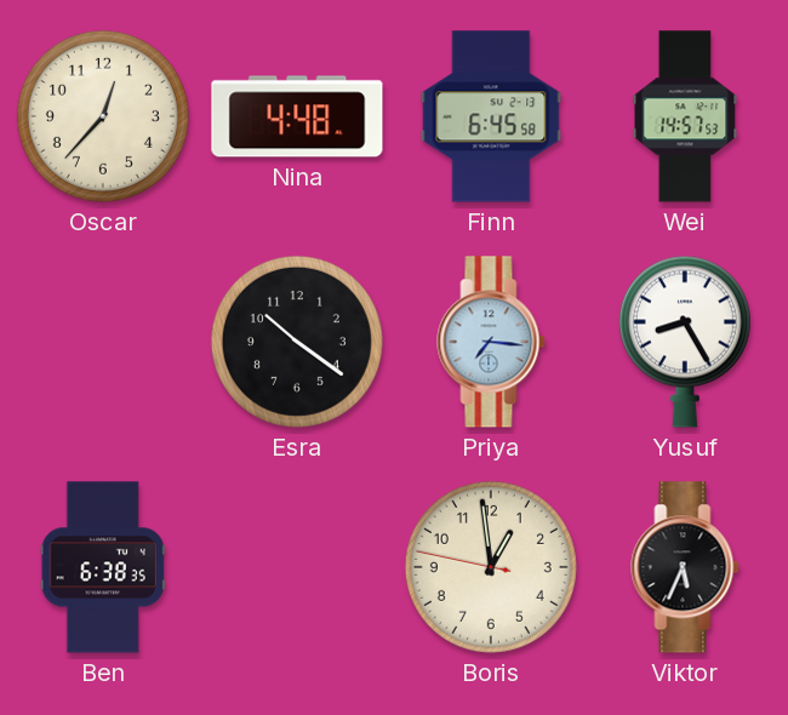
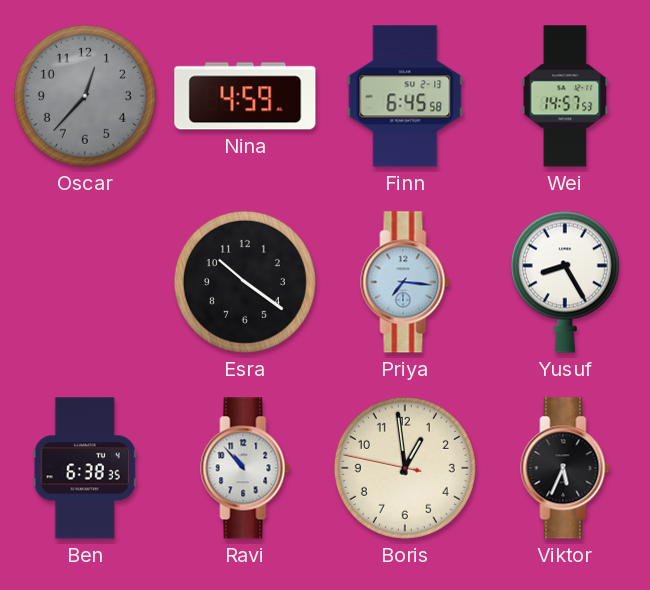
Oscar dial: cream -> grey (85, 96)
Nina: 4:48 -> 4:59 (245, 96)
Ravi: none -> 10:53 (245, 468)
